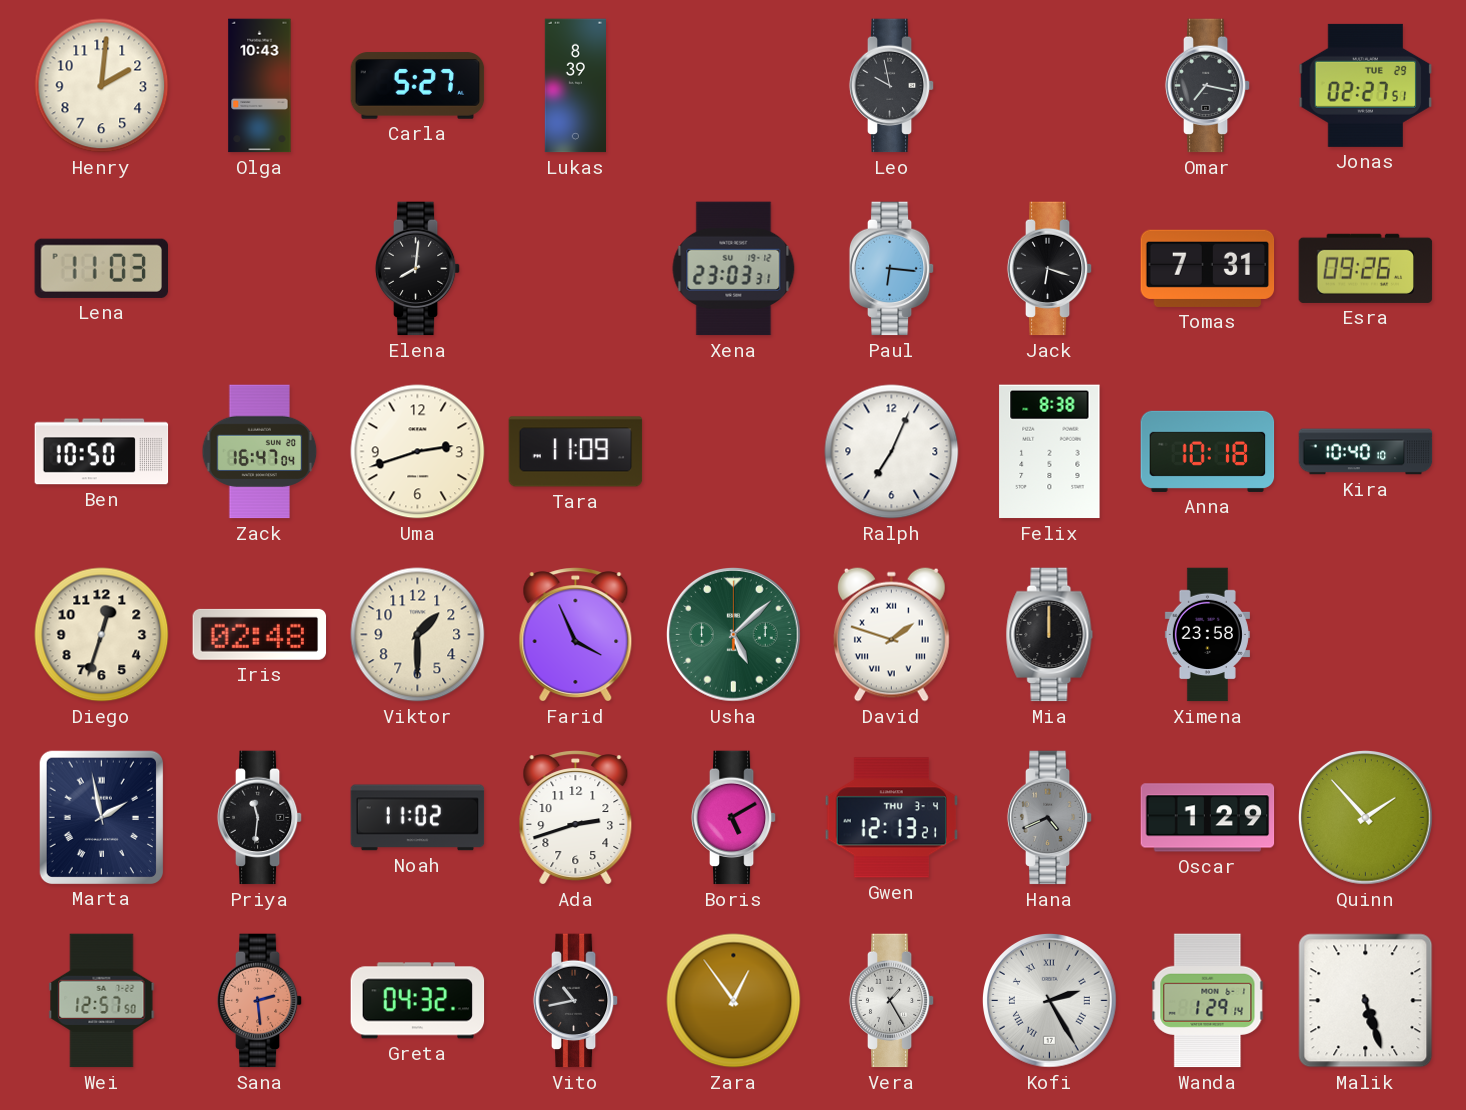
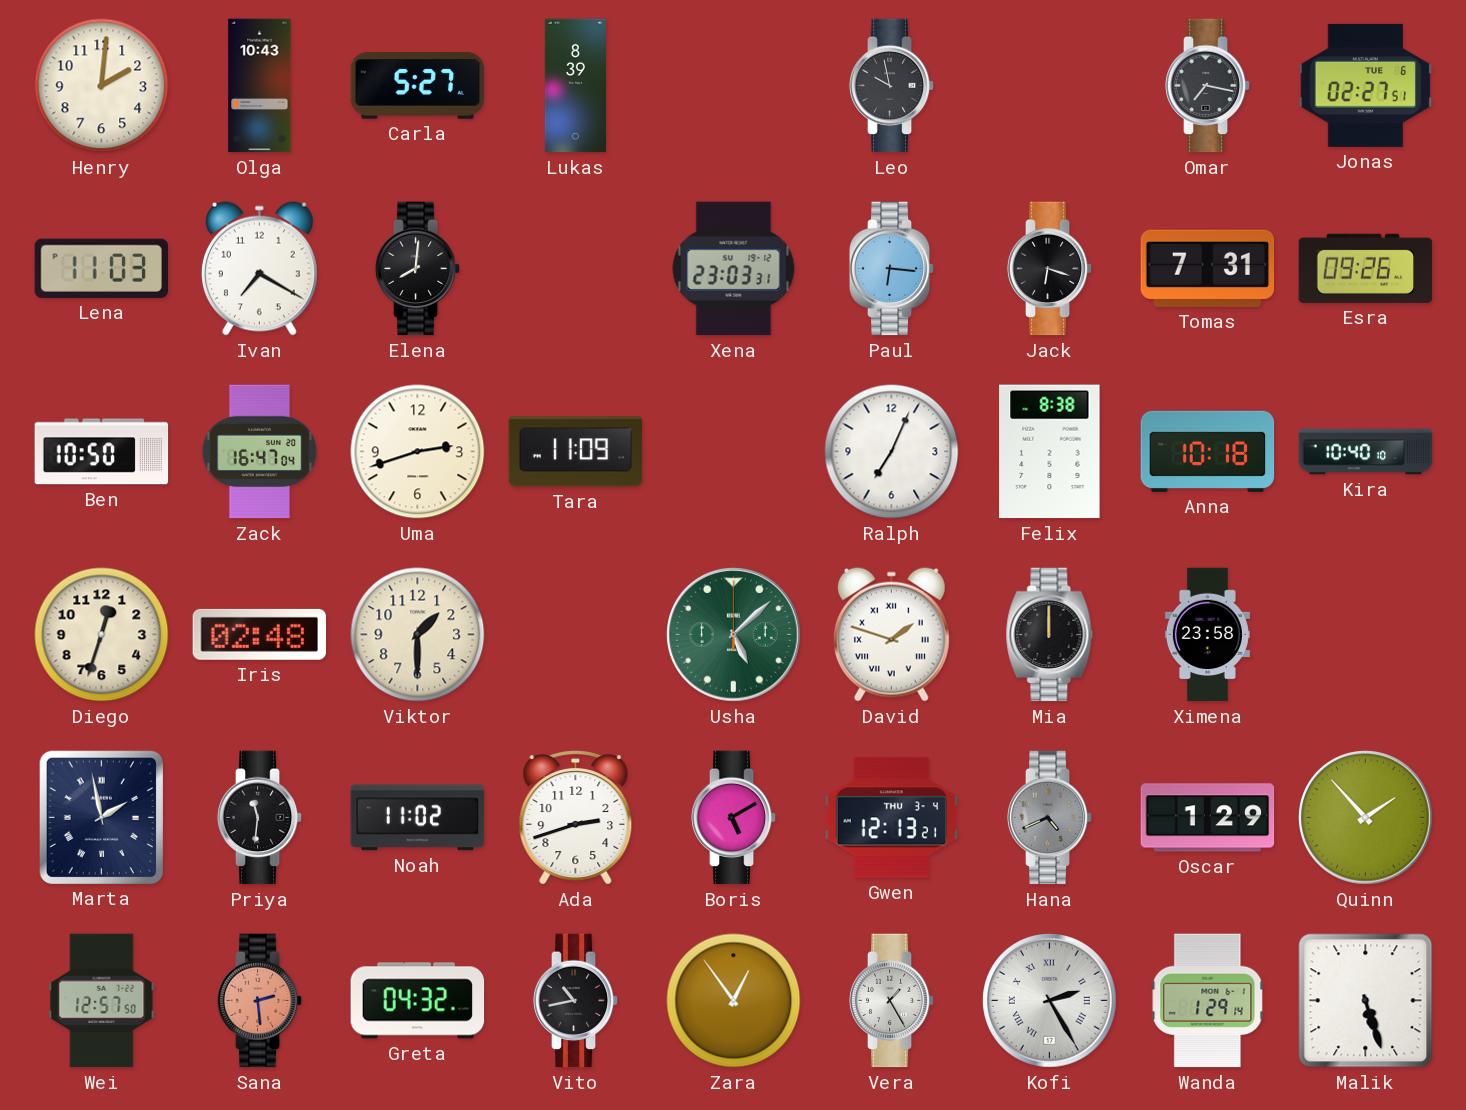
Jonas date: TUE 29 -> TUE 6 (1366, 85)
Ivan: none -> 7:20 (259, 268)
Farid: 3:56 -> none (576, 635)
